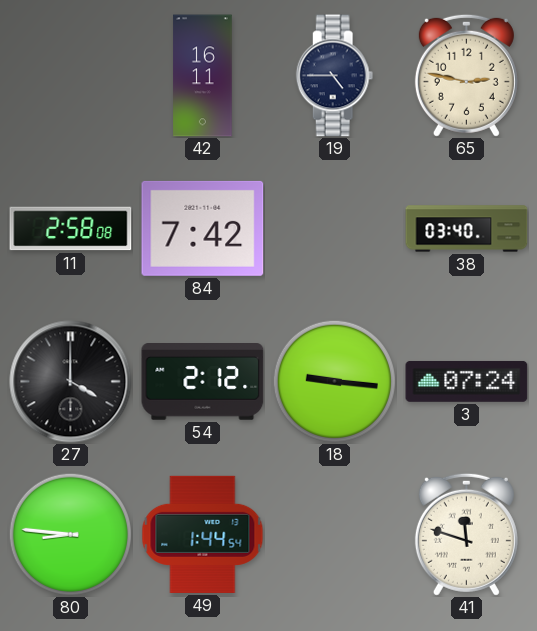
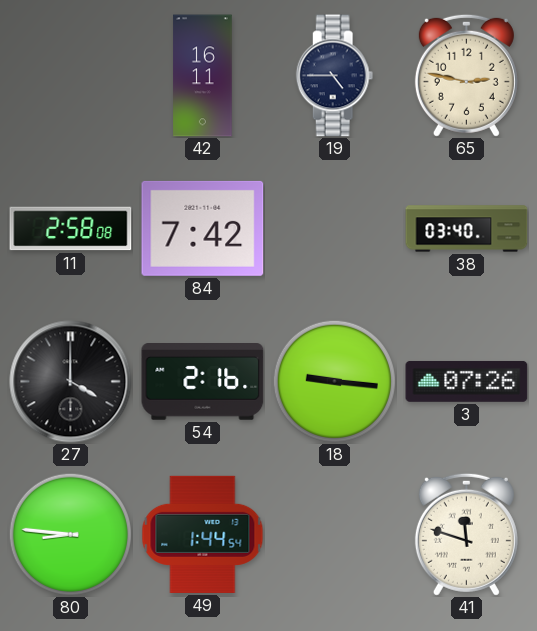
54: 2:12 -> 2:16 (203, 382)
3: 07:24 -> 07:26 (467, 382)
